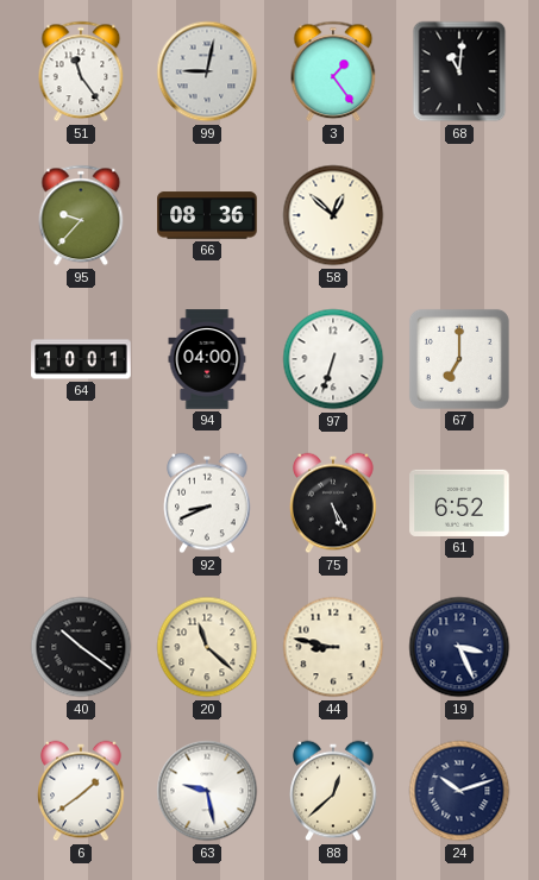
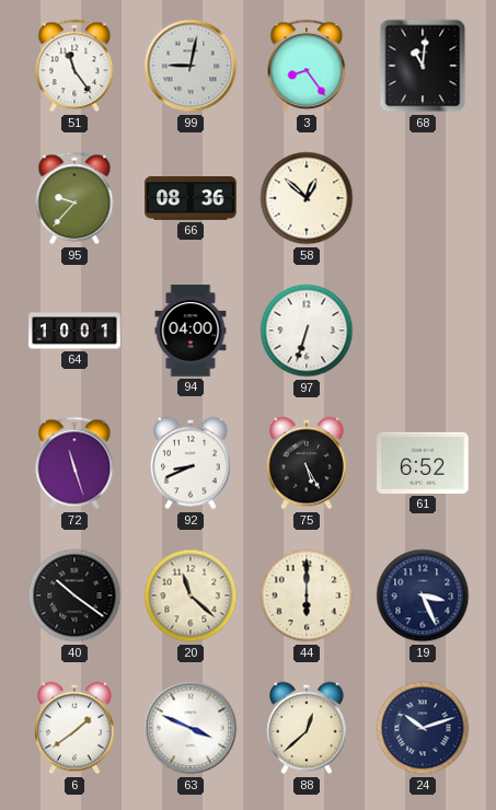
3: 1:24 -> 8:24 (307, 66)
67: 7:00 -> none (459, 359)
72: none -> 11:27 (74, 463)
44: 8:47 -> 6:00 (307, 595)
63: 9:28 -> 3:49 (191, 728)
